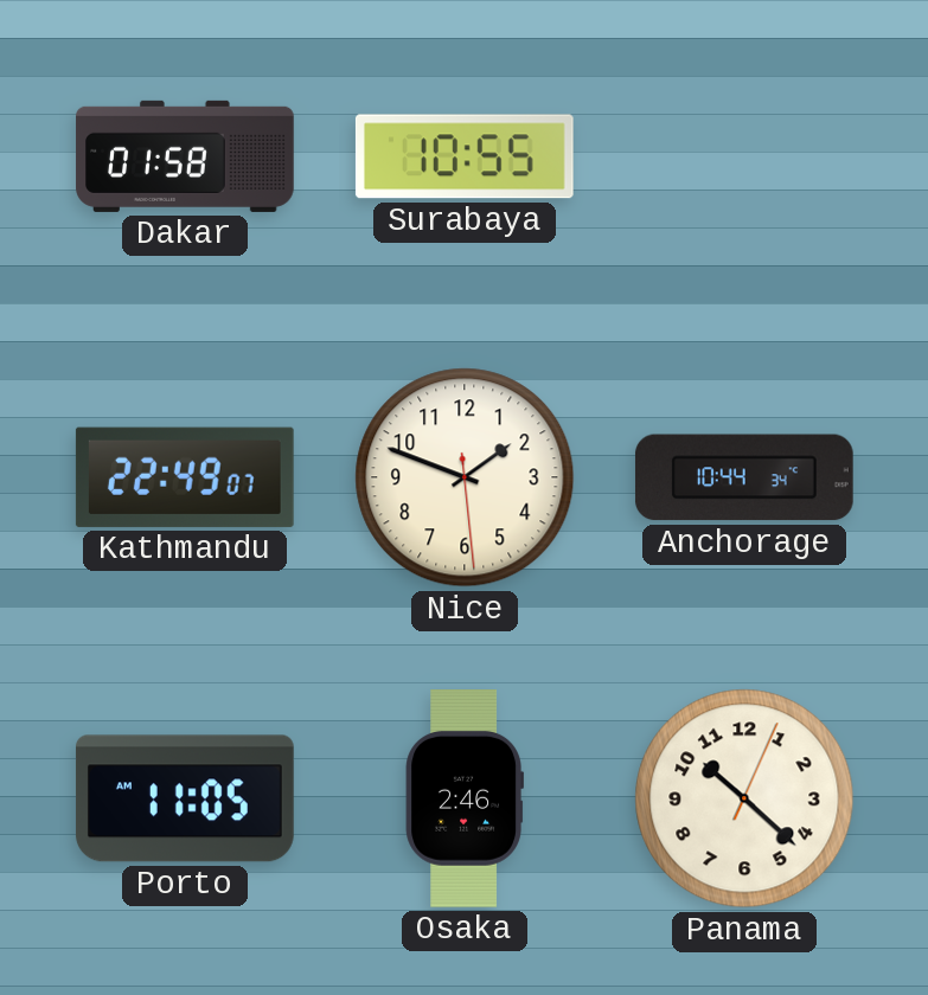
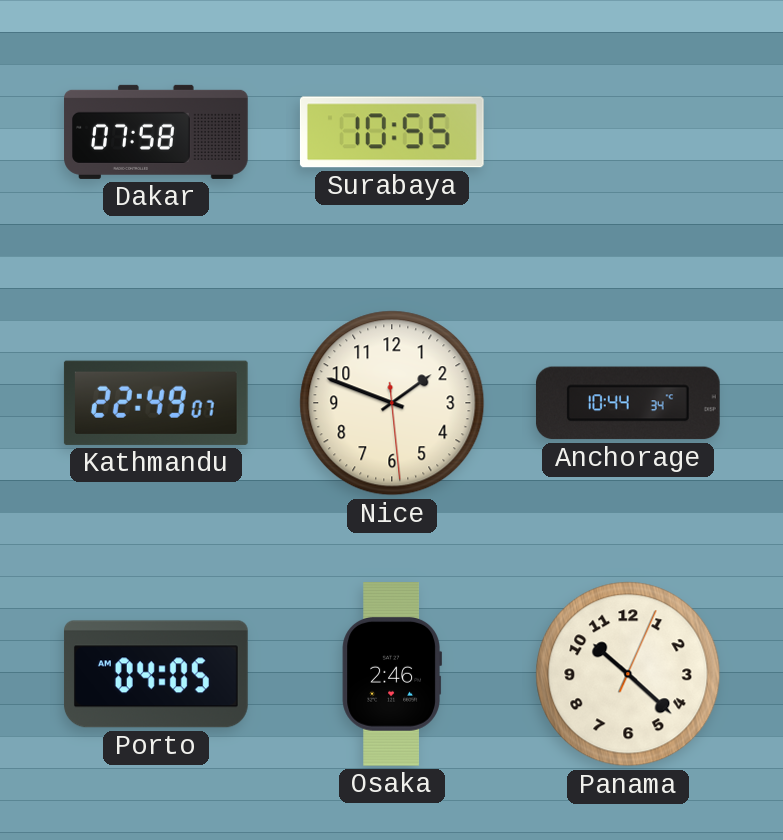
Dakar: 01:58 -> 07:58 (156, 132)
Porto: 11:05 -> 04:05 (156, 674)
